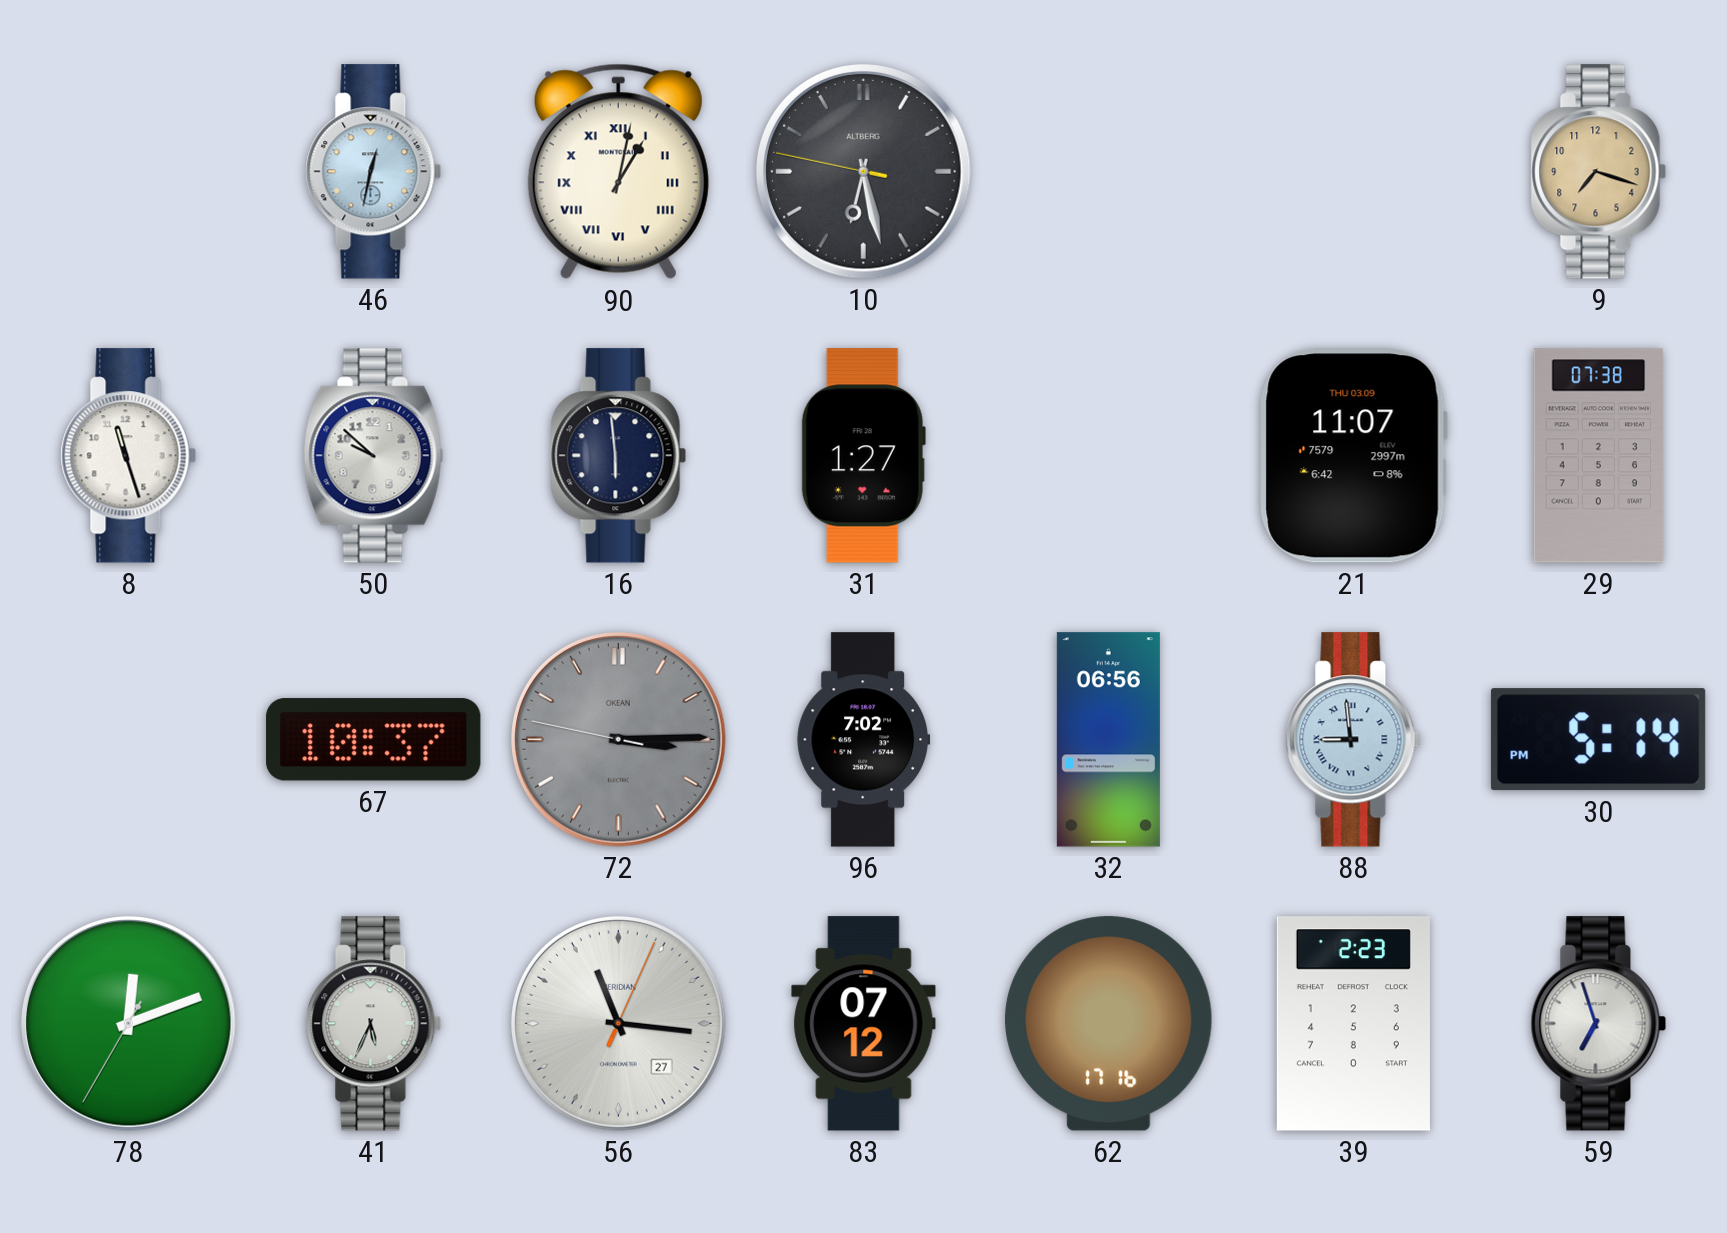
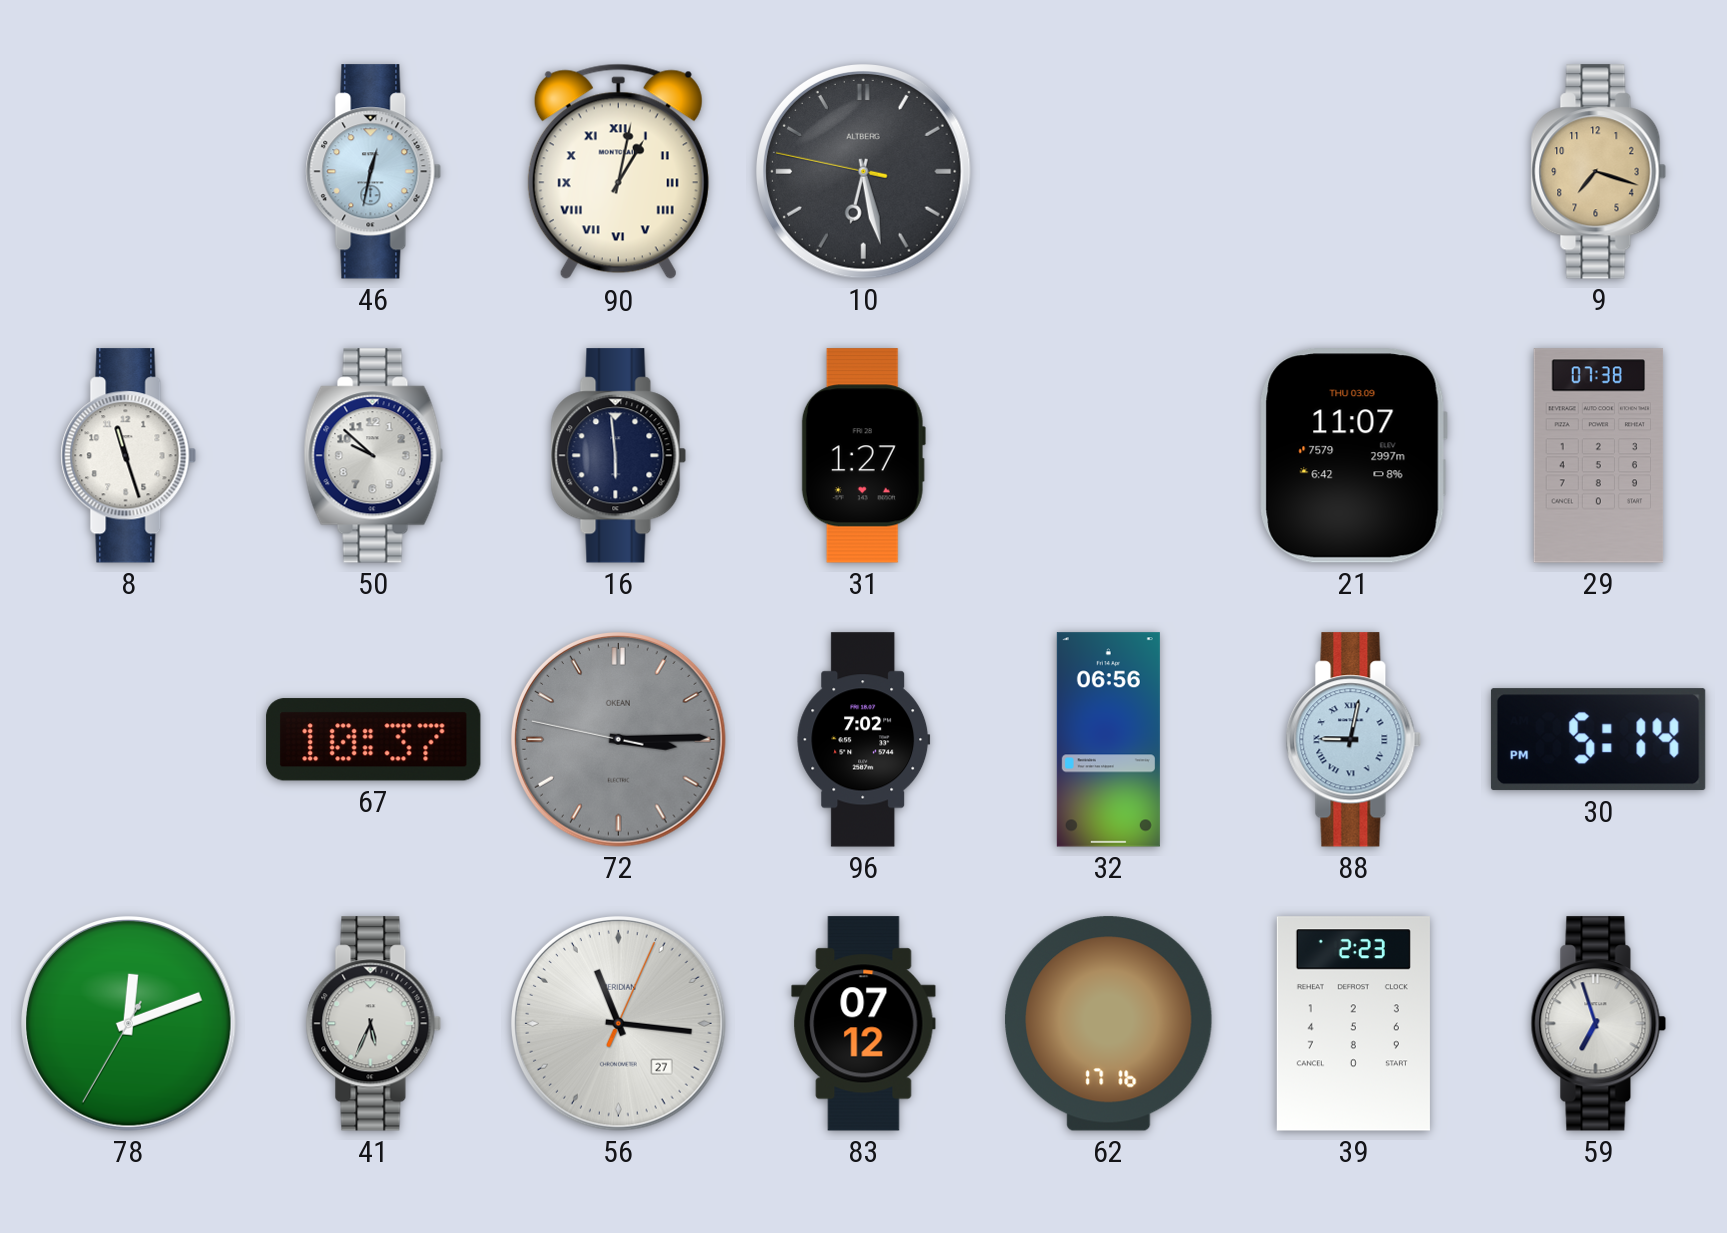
88: 8:59 -> 9:02 (1354, 740)
